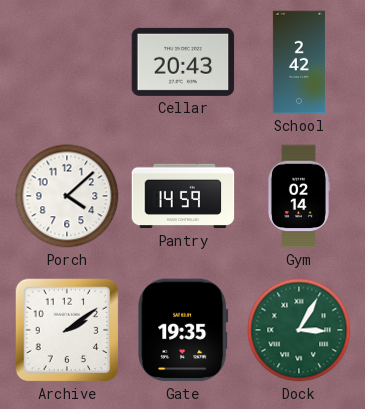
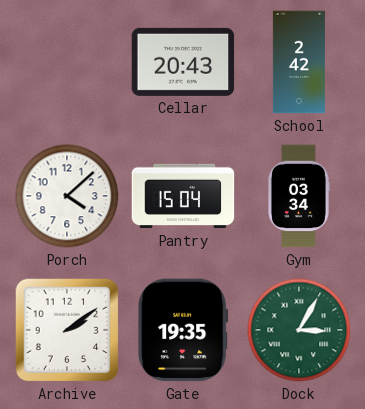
Pantry: 14:59 -> 15:04 (183, 196)
Gym: 02:14 -> 03:34 (298, 196)
